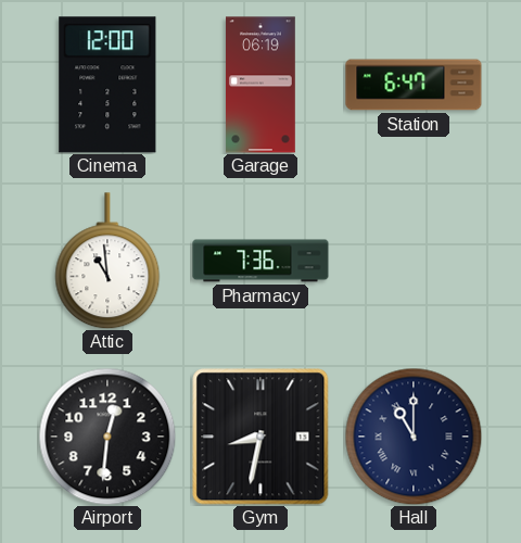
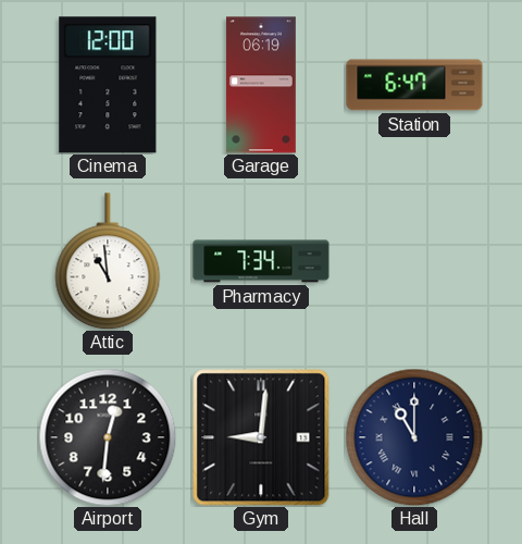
Pharmacy: 7:36 -> 7:34 (261, 261)
Gym: 8:32 -> 9:01 (261, 437)
